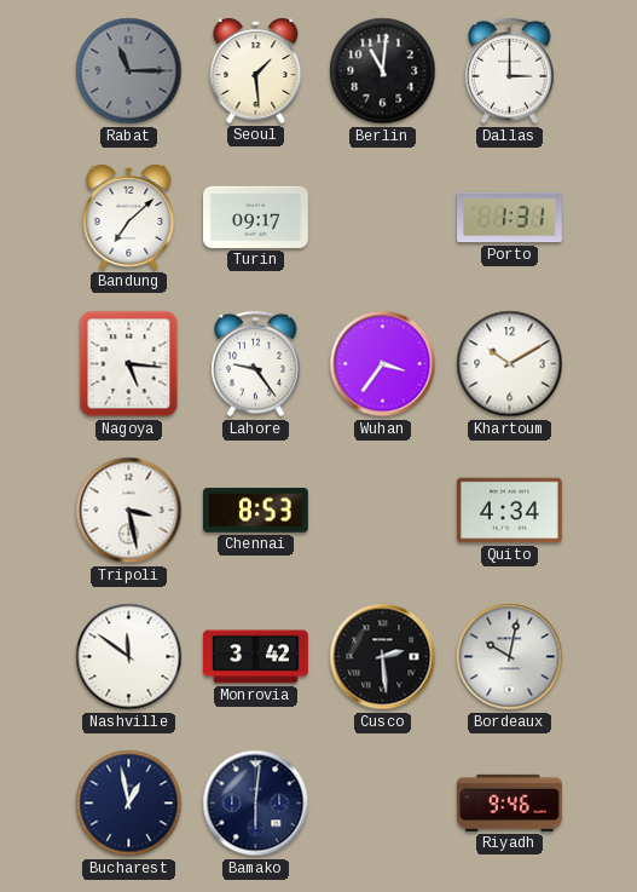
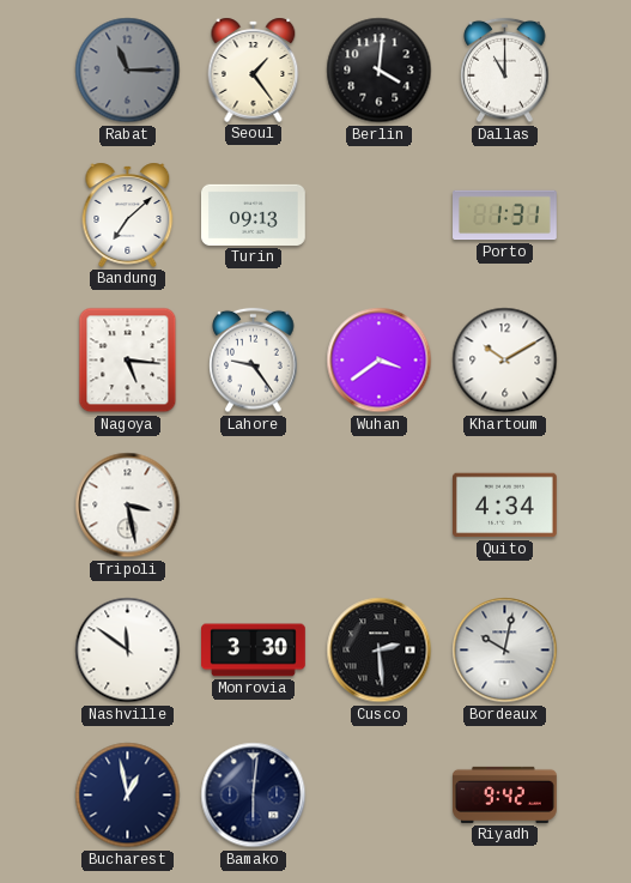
Seoul: 1:29 -> 1:24 (254, 69)
Berlin: 11:01 -> 4:01 (380, 71)
Dallas: 3:00 -> 11:00 (505, 71)
Turin: 09:17 -> 09:13 (254, 214)
Wuhan: 3:36 -> 3:39 (380, 361)
Chennai: 8:53 -> none (256, 511)
Monrovia: 3:42 -> 3:30 (254, 651)
Riyadh: 9:46 -> 9:42 (505, 794)
